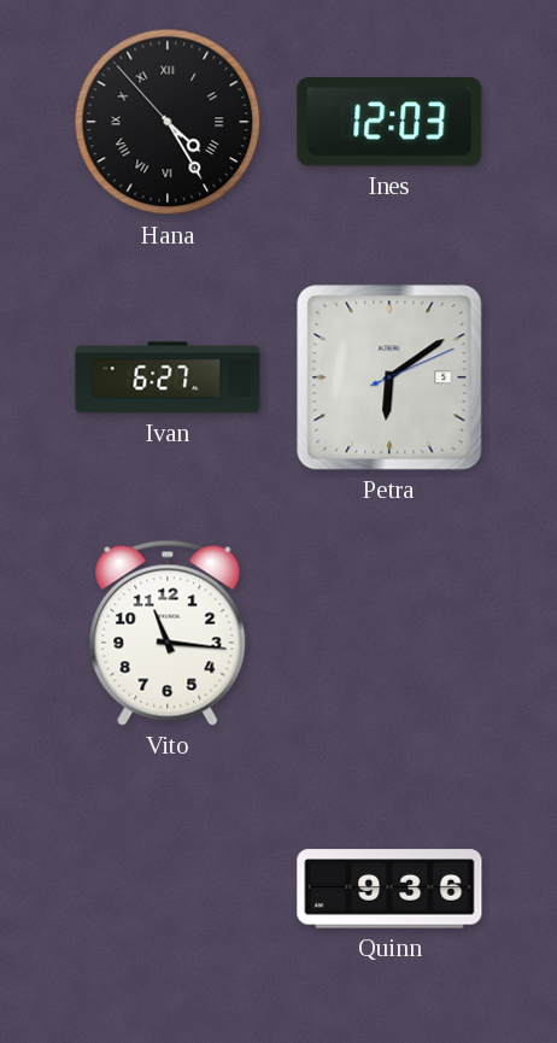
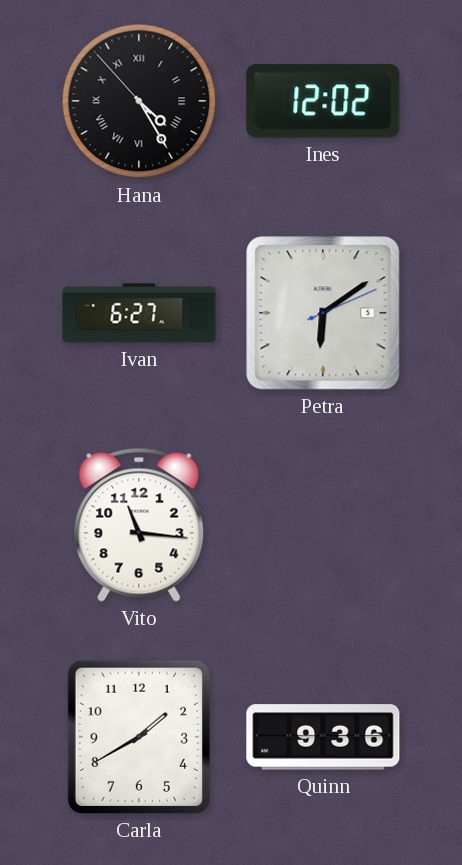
Ines: 12:03 -> 12:02 (323, 101)
Carla: none -> 1:40 (139, 737)
